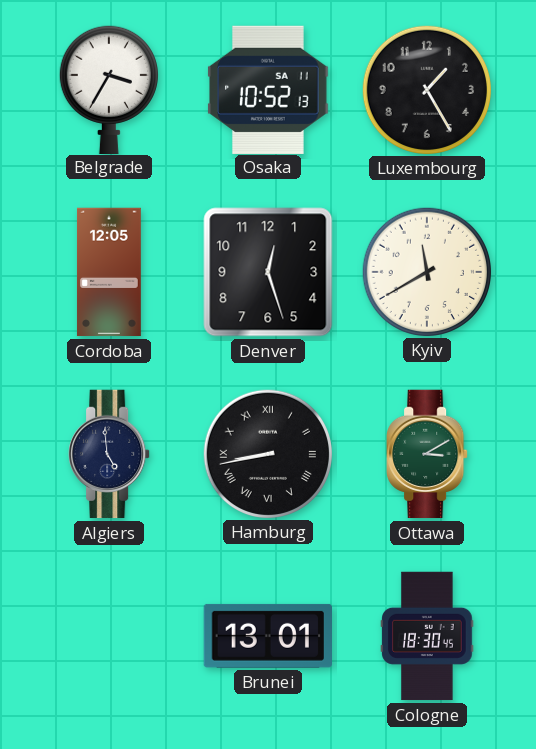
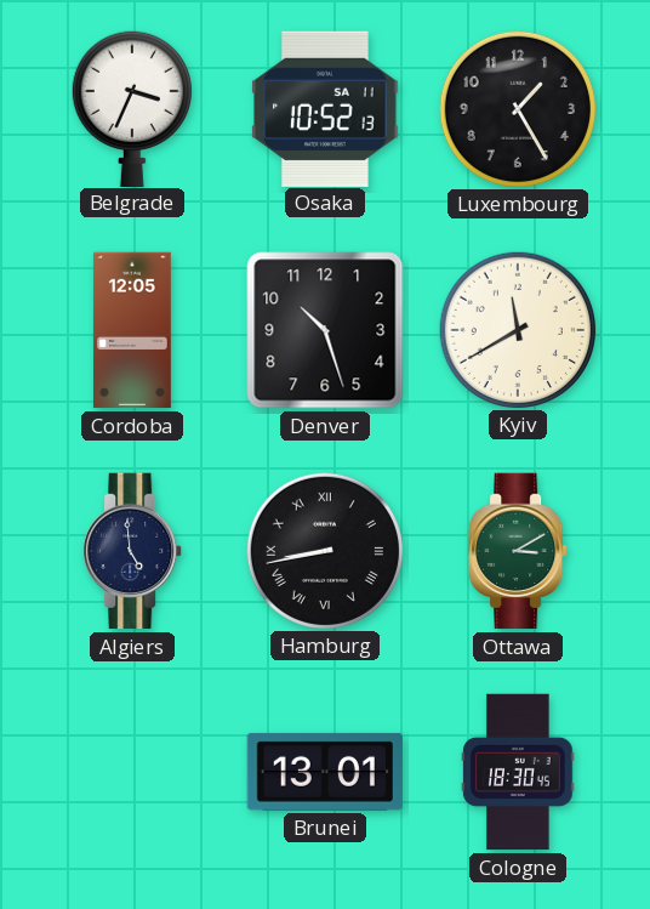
Belgrade: 3:35 -> 3:34 (132, 108)
Denver: 12:27 -> 10:27 (325, 330)
